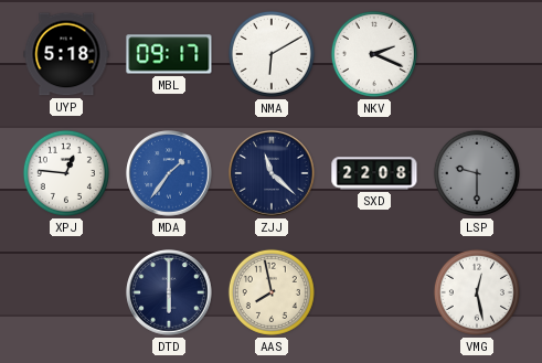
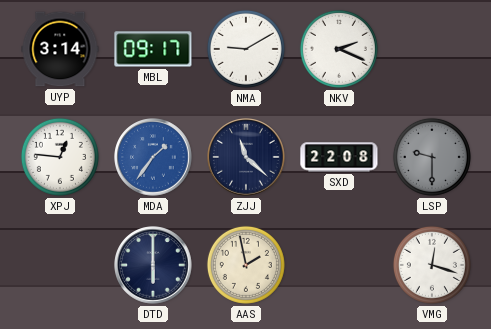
UYP: 5:18 -> 3:14 (60, 49)
NMA: 6:10 -> 9:10 (246, 49)
AAS: 7:58 -> 1:58 (246, 265)
VMG: 12:28 -> 12:18 (432, 265)
